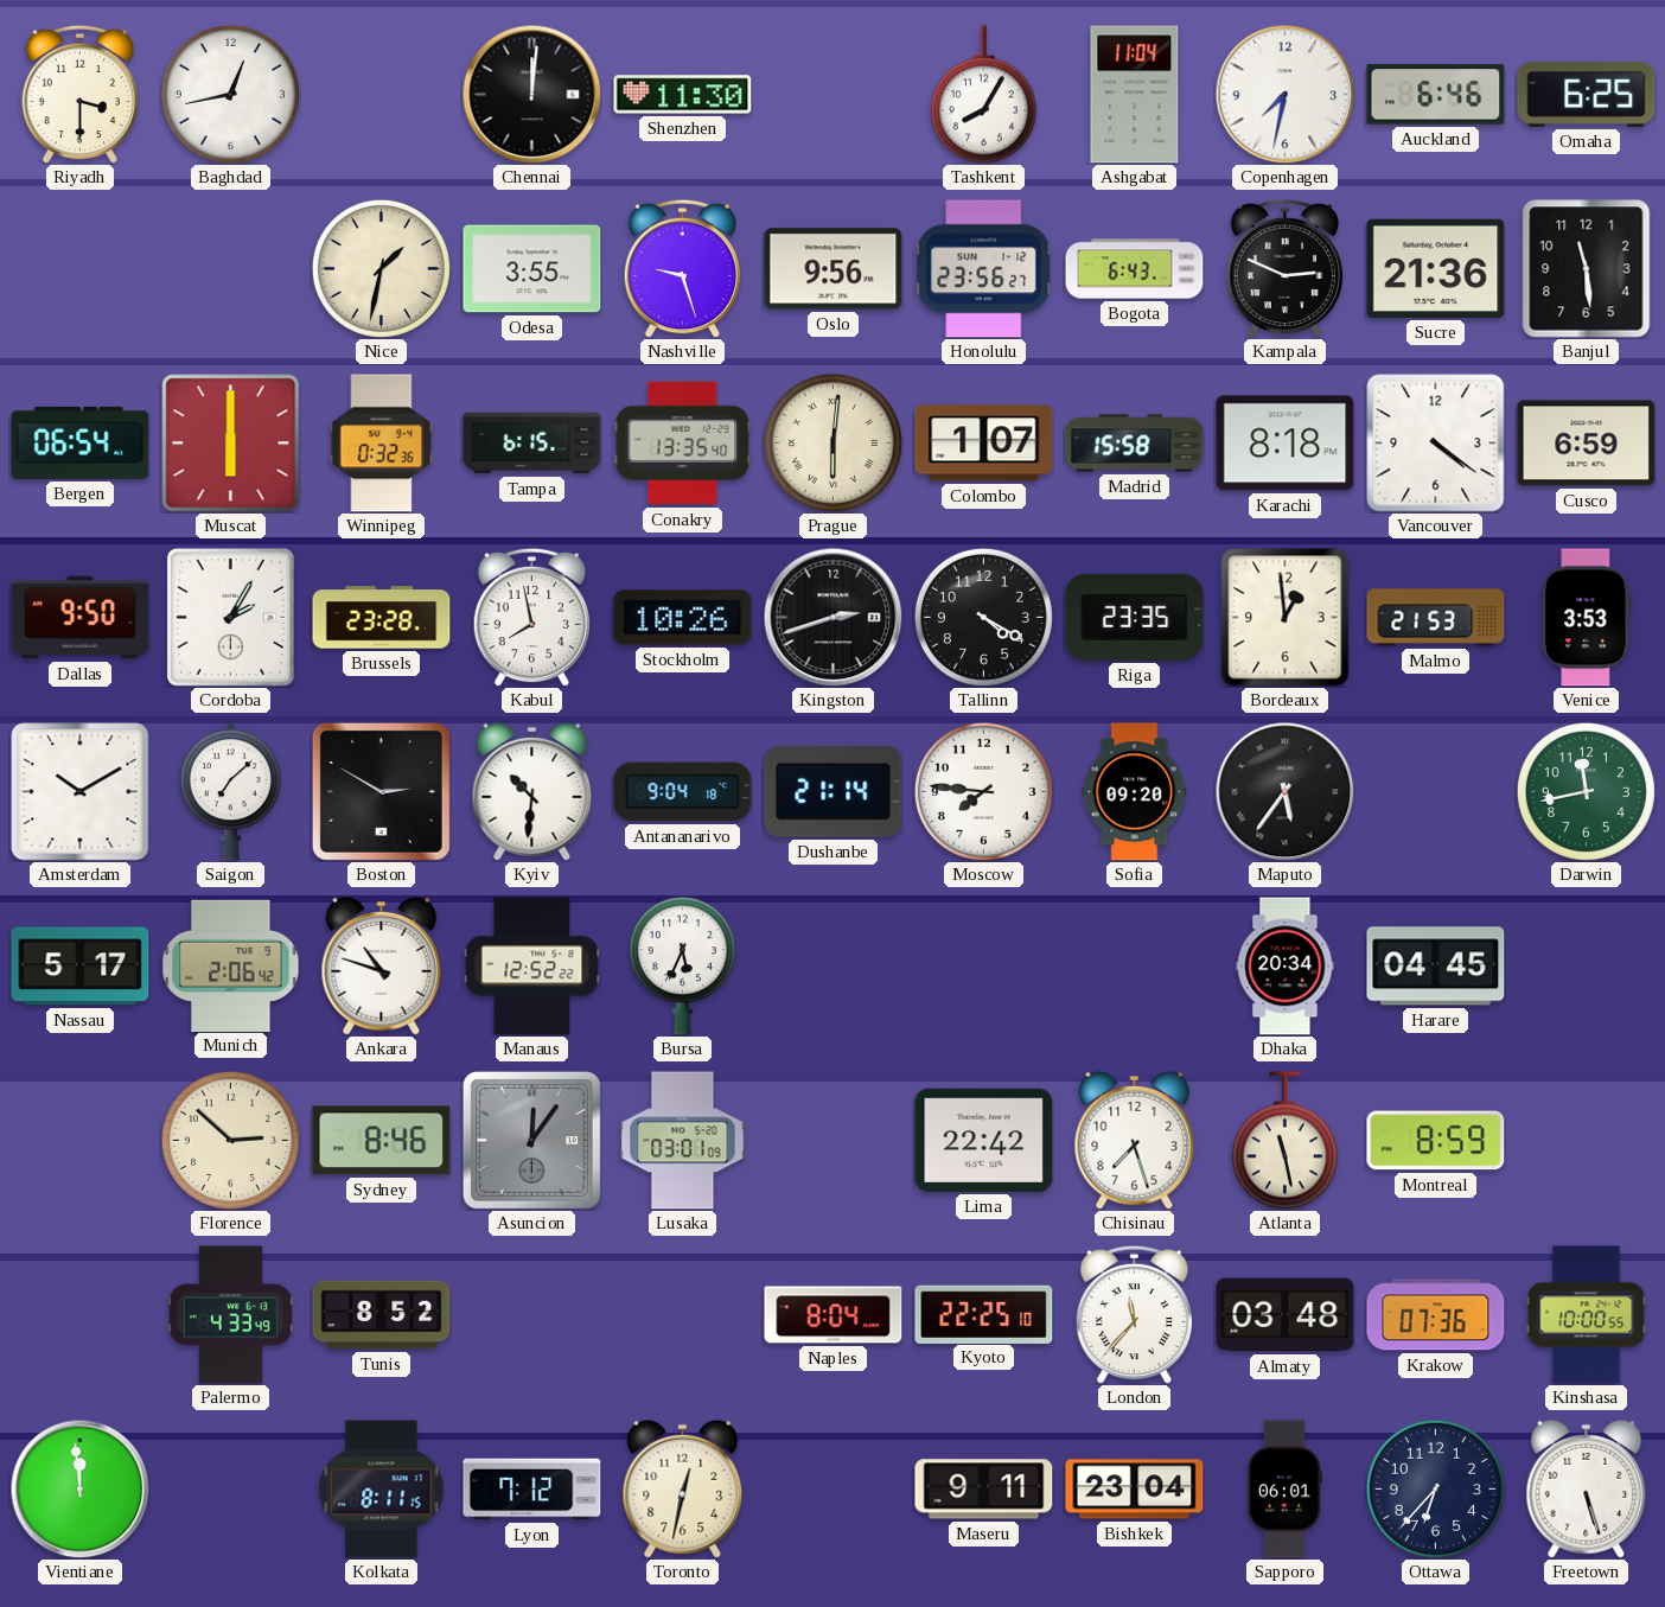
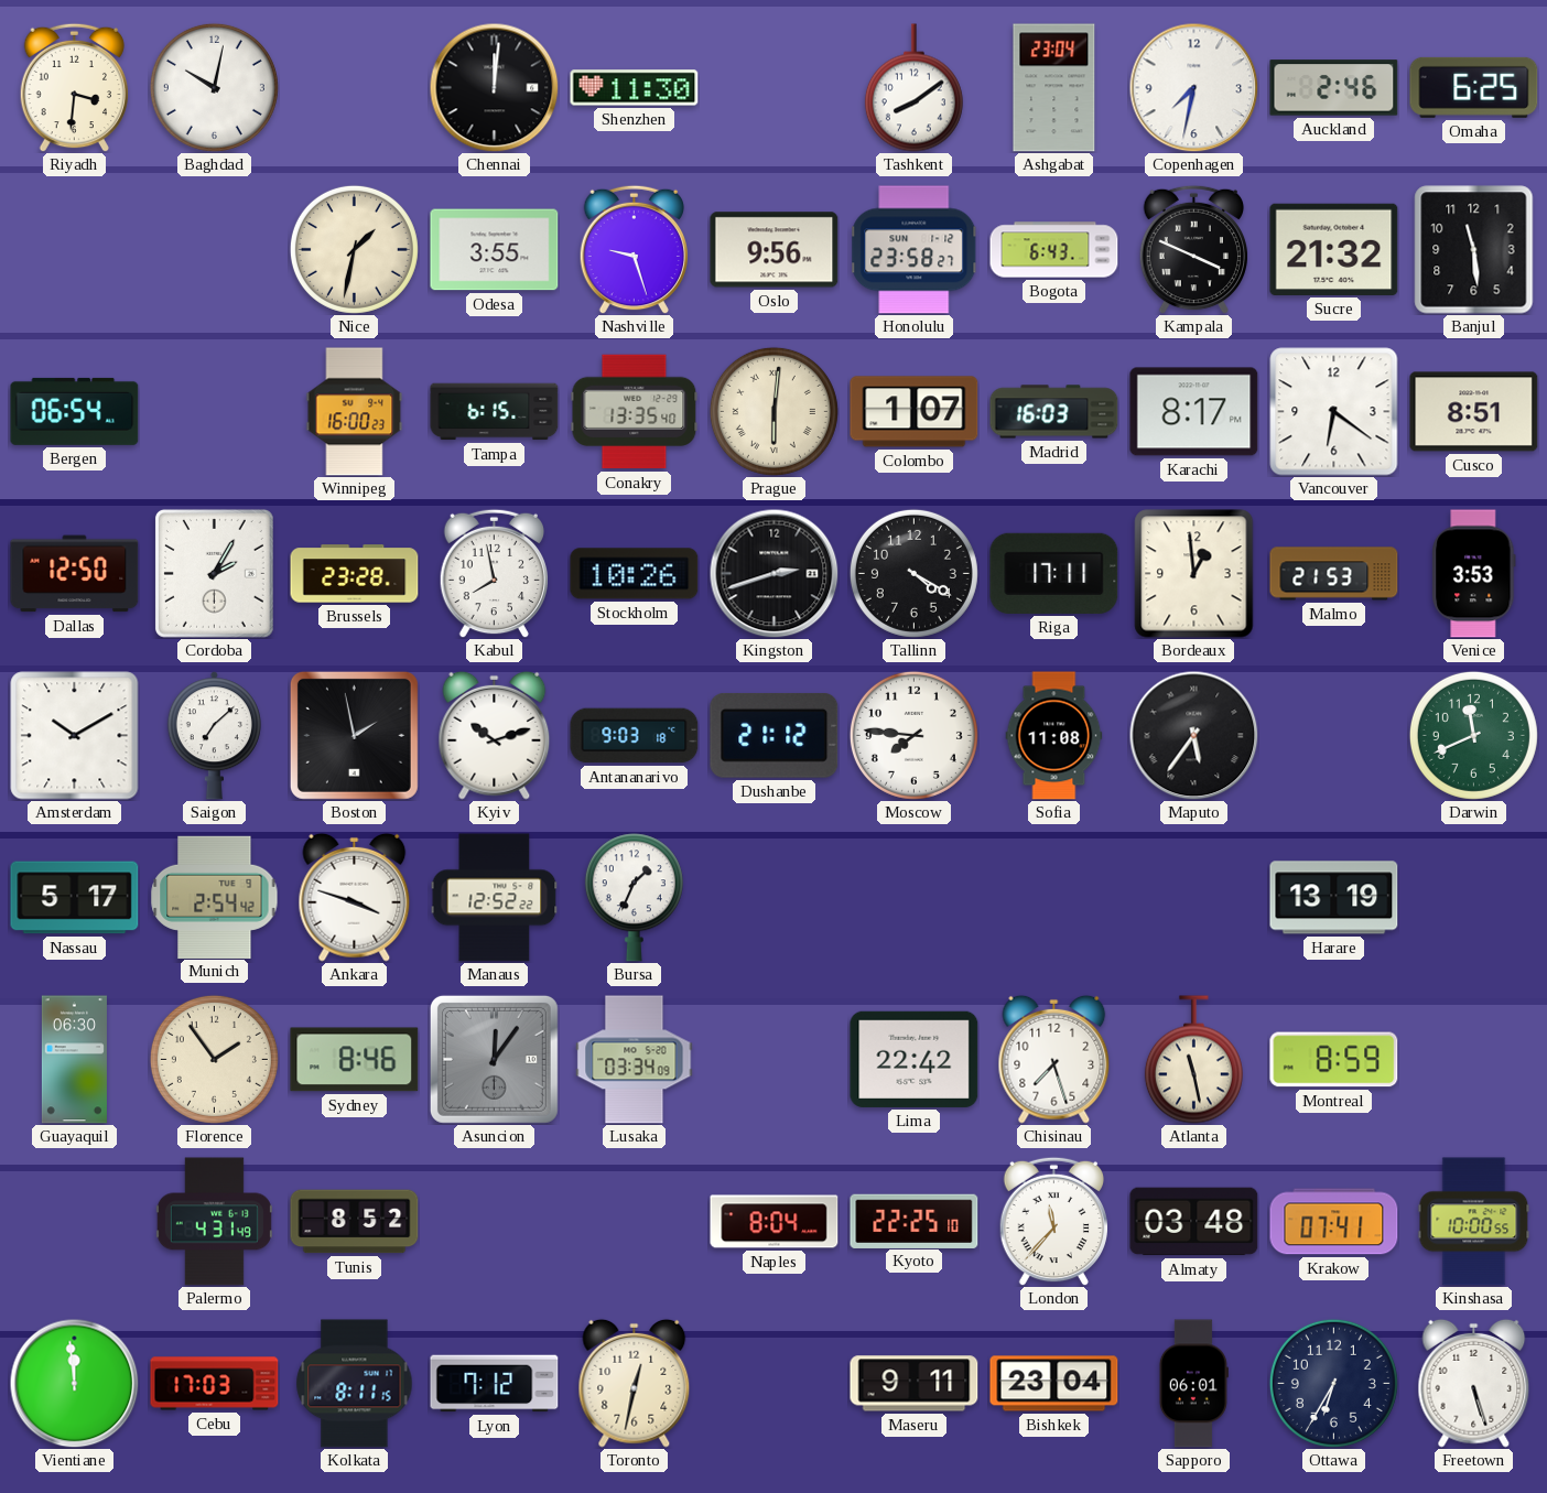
Riyadh: 3:30 -> 3:31 (74, 87)
Baghdad: 12:43 -> 10:02 (214, 87)
Tashkent: 8:05 -> 8:09 (913, 88)
Ashgabat: 11:04 -> 23:04 (1054, 88)
Auckland: 6:46 -> 2:46 (1334, 88)
Honolulu: 23:56 -> 23:58 (915, 250)
Kampala: 2:49 -> 3:49 (1193, 249)
Sucre: 21:36 -> 21:32 (1334, 249)
Muscat: 6:00 -> none (231, 444)
Winnipeg: 0:32 -> 16:00 (355, 412)
Madrid: 15:58 -> 16:03 (1054, 412)
Karachi: 8:18 -> 8:17 (1194, 412)
Vancouver: 4:21 -> 6:21 (1334, 412)
Cusco: 6:59 -> 8:51 (1474, 412)
Dallas: 9:50 -> 12:50 (75, 574)
Riga: 23:35 -> 17:11 (1054, 573)
Boston: 2:50 -> 1:58 (354, 735)
Kyiv: 10:31 -> 10:12 (495, 735)
Antananarivo: 9:04 -> 9:03 (635, 736)
Dushanbe: 21:14 -> 21:12 (775, 735)
Sofia: 09:20 -> 11:08 (1054, 736)
Darwin: 11:43 -> 11:41 (1473, 735)
Munich: 2:06 -> 2:54 (215, 897)
Ankara: 10:48 -> 3:48 (355, 897)
Bursa: 5:34 -> 1:34 (634, 898)
Dhaka: 20:34 -> none (1286, 967)
Harare: 04:45 -> 13:19 (1334, 898)
Guayaquil: none -> 06:30 (74, 1060)
Florence: 2:52 -> 1:54 (214, 1059)
Lusaka: 03:01 -> 03:34 (635, 1060)
Palermo: 4:33 -> 4:31 (214, 1222)
Krakow: 07:36 -> 07:41 (1334, 1222)
Cebu: none -> 17:03 (215, 1384)
Ottawa: 6:37 -> 6:35 (1333, 1383)
